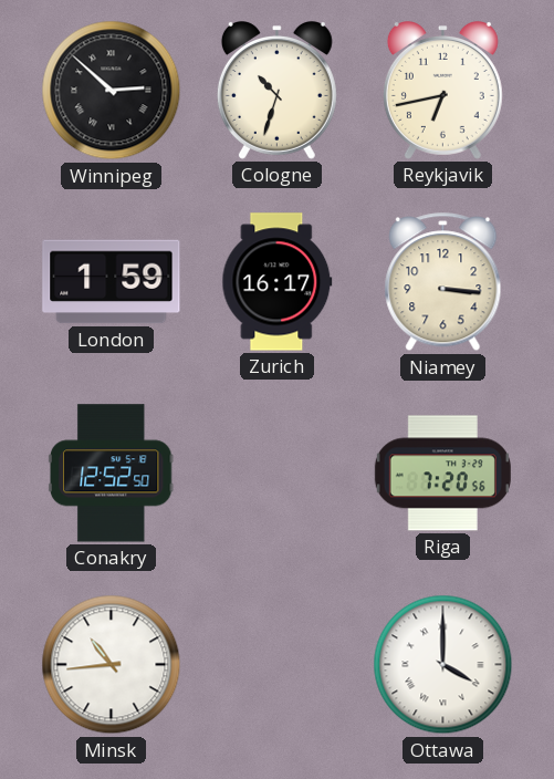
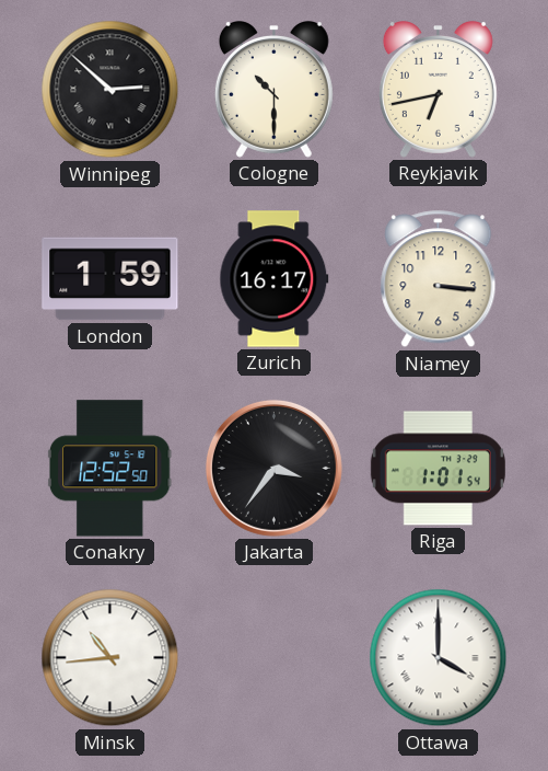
Cologne: 10:33 -> 10:30 (273, 90)
Jakarta: none -> 3:36 (273, 468)
Riga: 7:20 -> 1:01 (438, 469)
